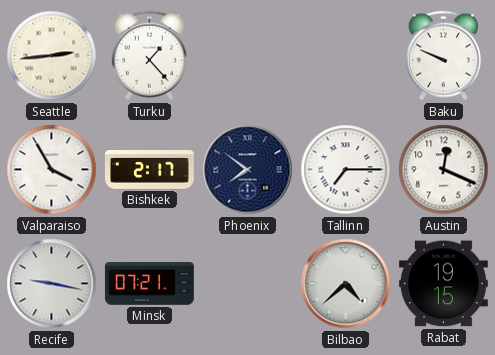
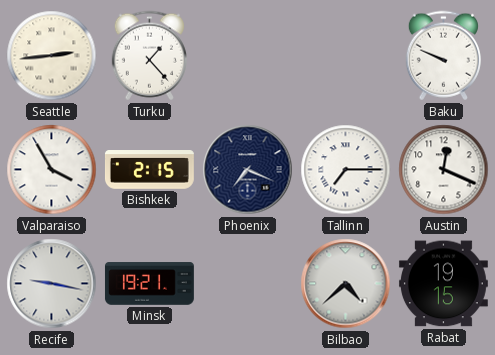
Bishkek: 2:17 -> 2:15 (150, 170)
Phoenix: 7:51 -> 7:19 (248, 170)
Minsk: 07:21 -> 19:21 (149, 284)
